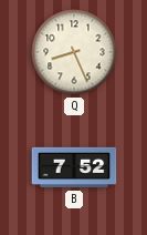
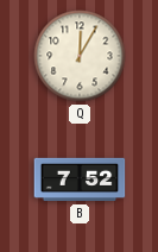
Q: 8:26 -> 12:05 (80, 56)
